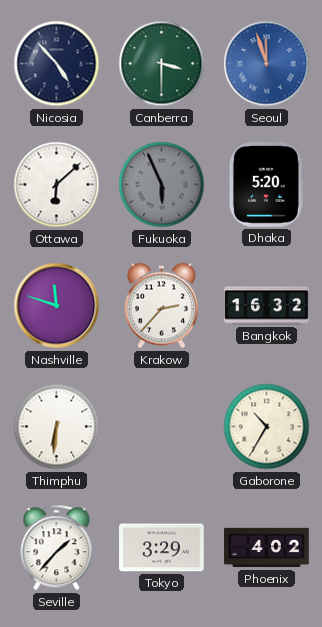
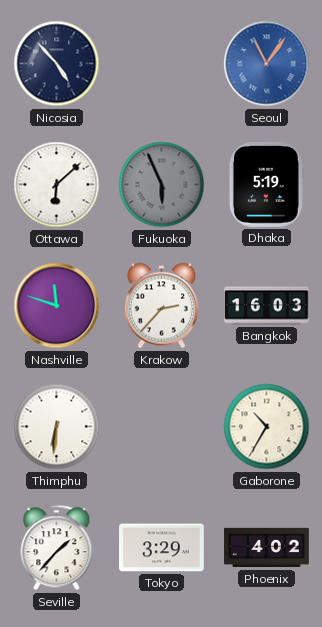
Canberra: 3:30 -> none (162, 64)
Seoul: 11:57 -> 11:06 (267, 64)
Dhaka: 5:20 -> 5:19 (266, 185)
Bangkok: 16:32 -> 16:03 (267, 306)
